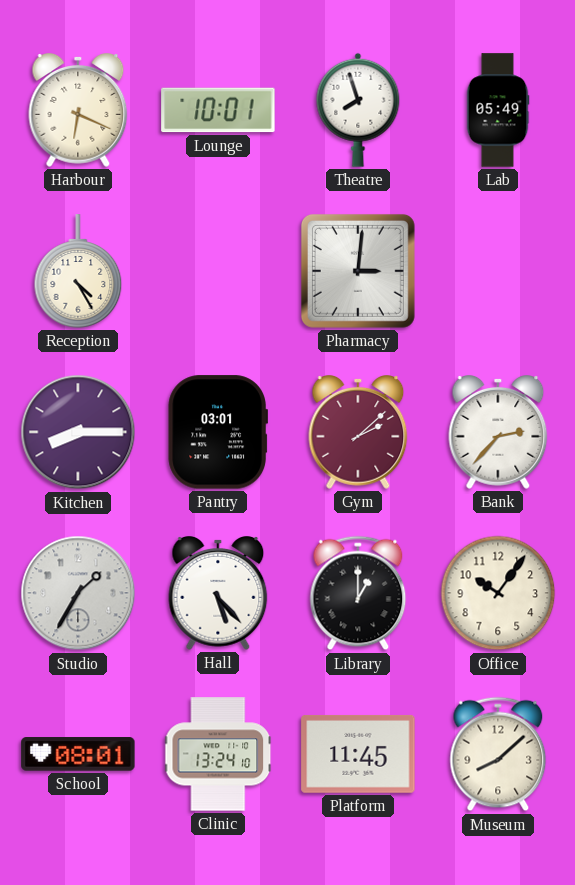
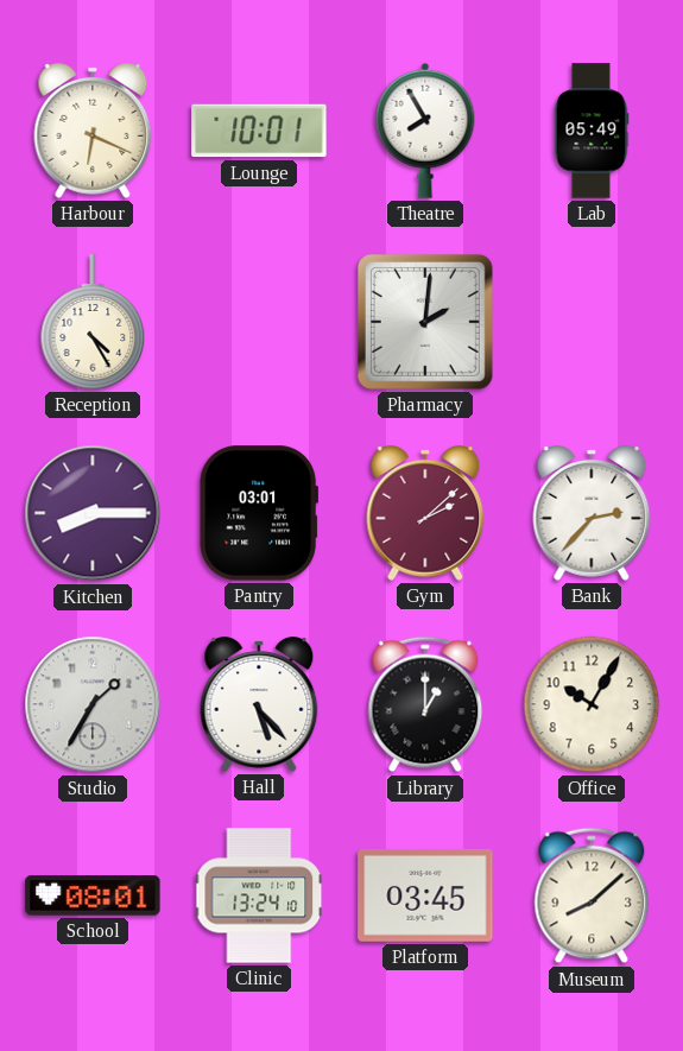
Theatre: 7:57 -> 7:55 (425, 131)
Pharmacy: 3:01 -> 2:01 (425, 322)
Office: 10:06 -> 10:05 (592, 704)
Platform: 11:45 -> 03:45 (425, 895)
